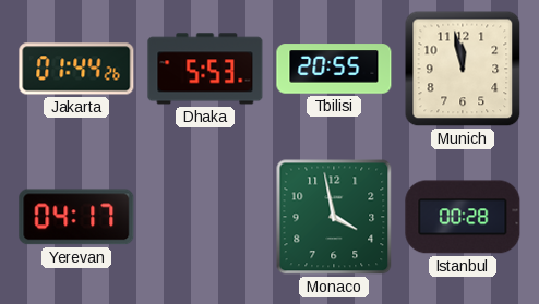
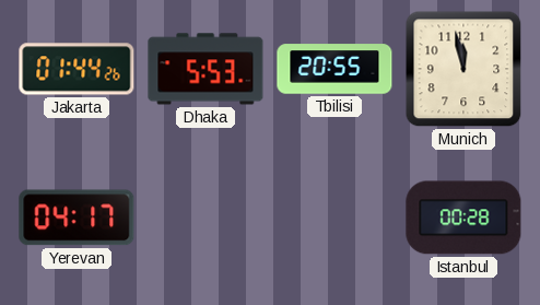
Monaco: 3:58 -> none (334, 217)
